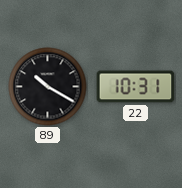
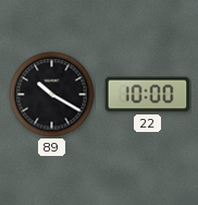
22: 10:31 -> 10:00 (148, 95)
